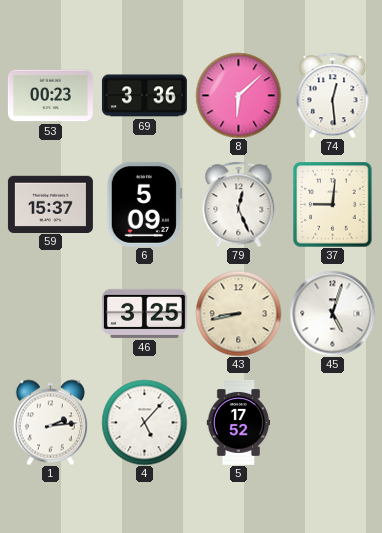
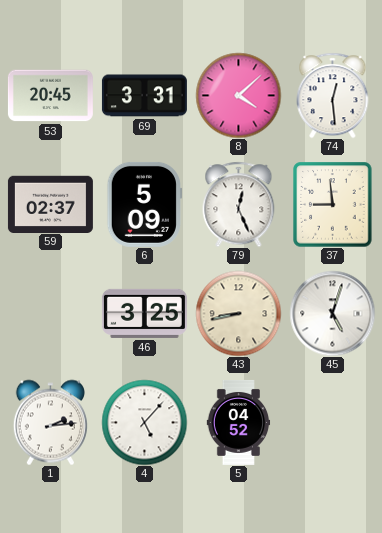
53: 00:23 -> 20:45 (50, 96)
69: 3:36 -> 3:31 (144, 96)
8: 6:08 -> 4:08 (238, 95)
59: 15:37 -> 02:37 (50, 204)
37: 9:01 -> 8:59 (333, 204)
5: 17:52 -> 04:52 (239, 422)
